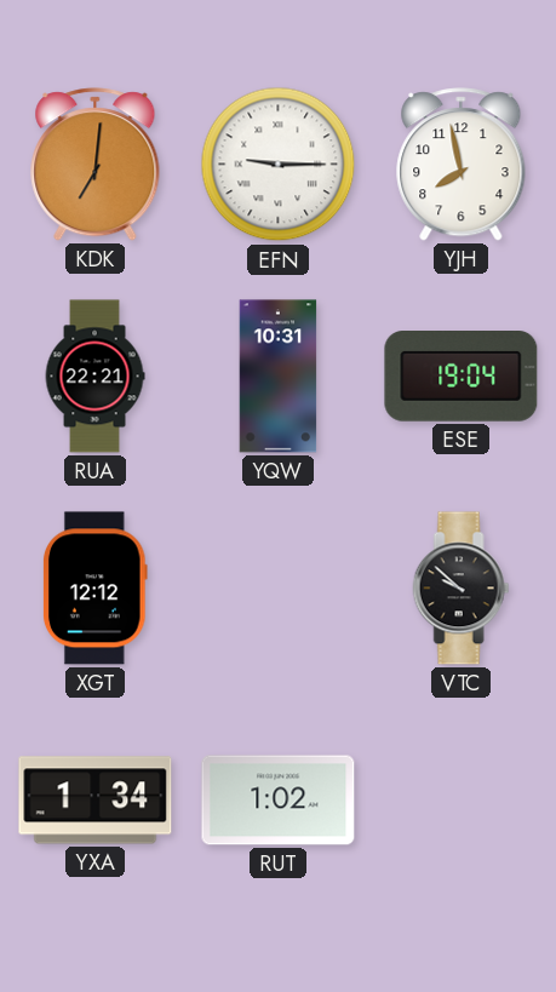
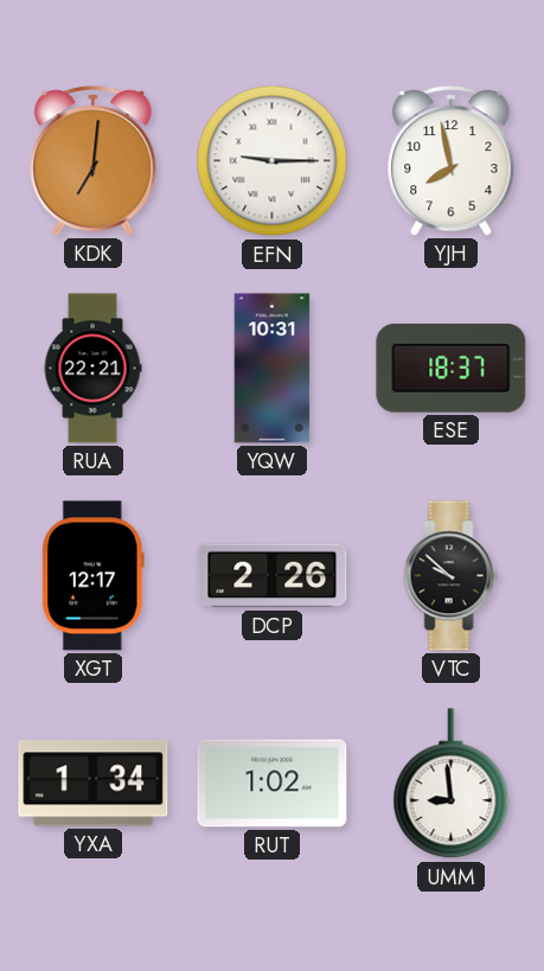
ESE: 19:04 -> 18:37 (452, 369)
XGT: 12:12 -> 12:17 (94, 576)
DCP: none -> 2:26 (273, 576)
UMM: none -> 8:59 (452, 784)
